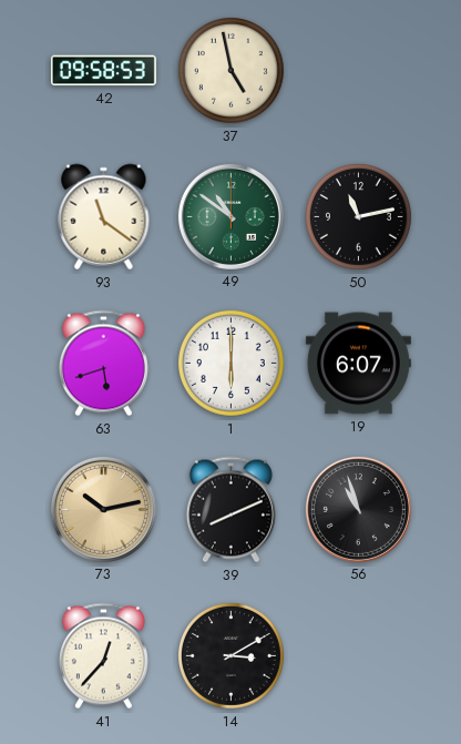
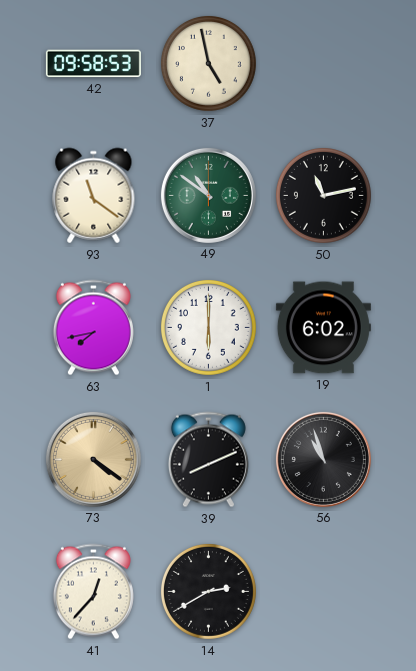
63: 5:42 -> 7:43 (93, 328)
19: 6:07 -> 6:02 (323, 328)
73: 10:13 -> 4:21 (93, 459)
14: 3:10 -> 2:40 (208, 591)
